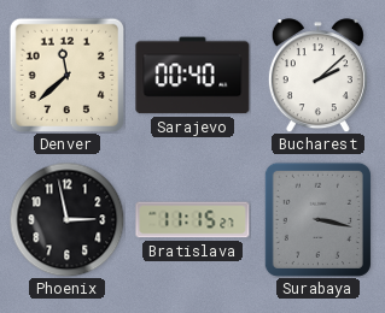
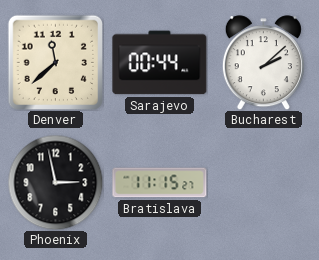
Sarajevo: 00:40 -> 00:44 (160, 63)
Surabaya: 3:17 -> none (317, 219)
